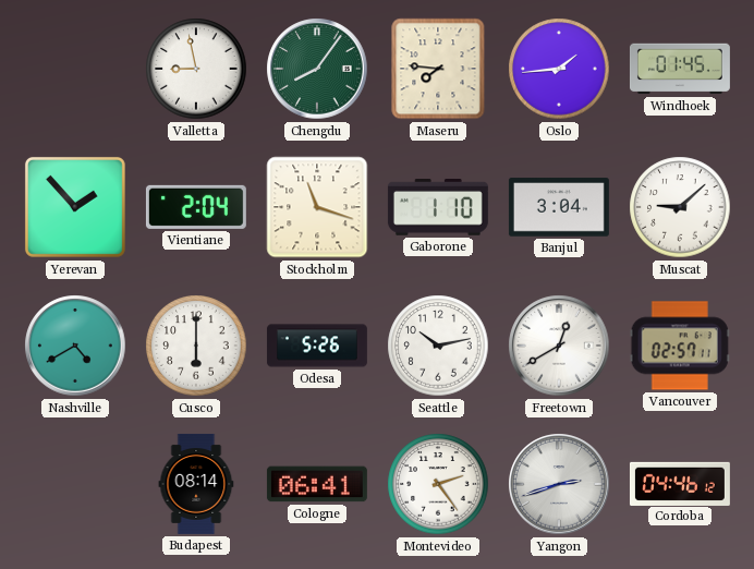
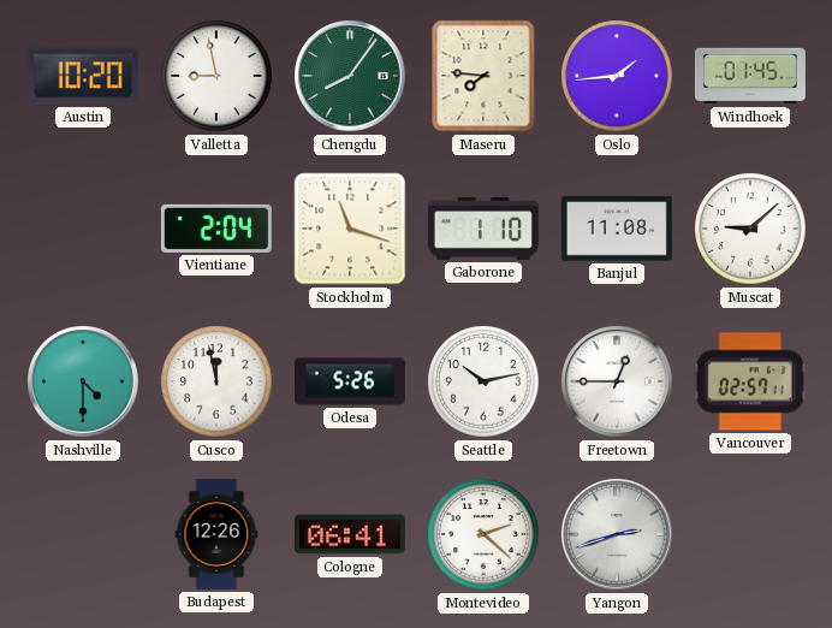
Austin: none -> 10:20 (83, 76)
Yerevan: 1:53 -> none (75, 207)
Banjul: 3:04 -> 11:08 (617, 229)
Nashville: 4:40 -> 4:30 (83, 381)
Cusco: 6:00 -> 11:58 (216, 381)
Freetown: 12:40 -> 12:45 (617, 381)
Budapest: 08:14 -> 12:26 (216, 534)
Montevideo: 2:24 -> 2:22 (483, 534)
Cordoba: 04:46 -> none (680, 483)
